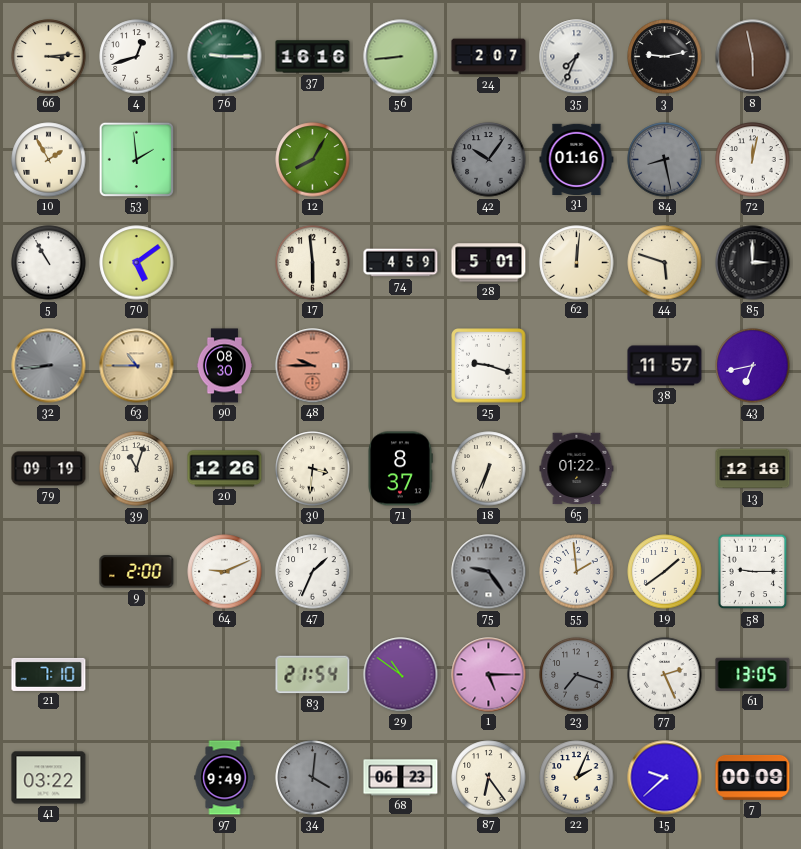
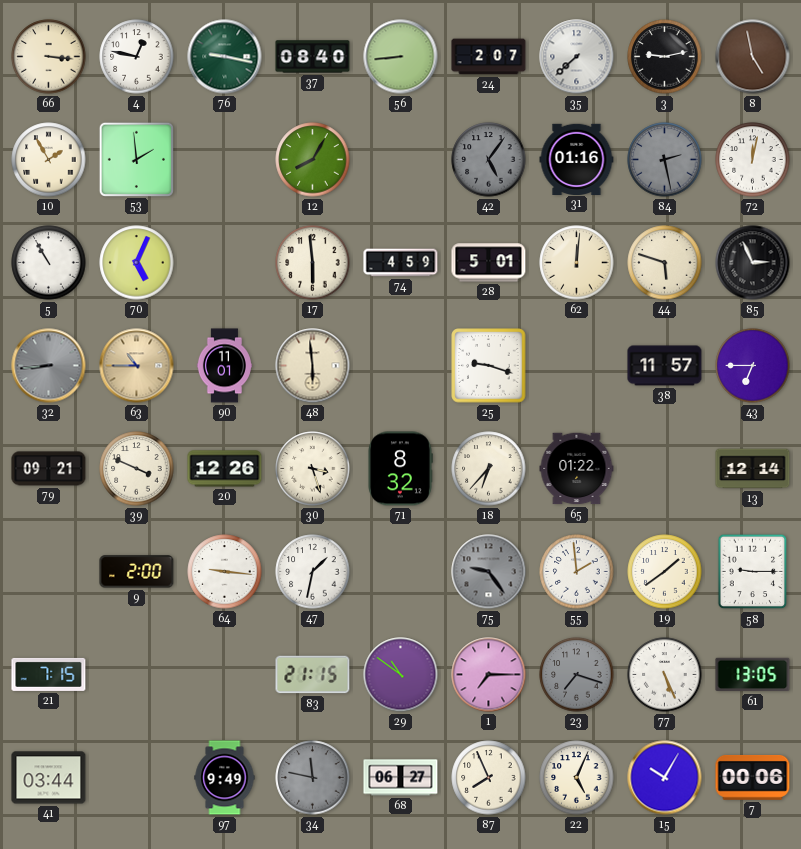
66: 3:14 -> 3:16 (49, 57)
4: 12:42 -> 12:47 (137, 57)
76: 9:15 -> 9:17 (225, 57)
37: 16:16 -> 08:40 (313, 57)
35: 7:34 -> 7:38 (577, 57)
8: 5:58 -> 4:58 (753, 57)
42: 10:06 -> 5:06 (489, 160)
84: 8:28 -> 2:28 (665, 160)
70: 5:09 -> 5:04 (137, 263)
85: 3:00 -> 2:56 (753, 263)
90: 08:30 -> 11:01 (224, 366)
48: 9:45 -> 5:59 (313, 366)
48 dial: salmon -> cream (313, 366)
43: 6:43 -> 6:45 (753, 366)
79: 09:19 -> 09:21 (49, 469)
39: 11:03 -> 3:49 (137, 469)
30: 3:31 -> 3:27 (313, 469)
71: 8:37 -> 8:32 (400, 469)
18: 6:34 -> 6:37 (489, 469)
13: 12:18 -> 12:14 (753, 469)
64: 9:11 -> 9:16 (225, 572)
47: 1:34 -> 1:32 (313, 572)
21: 7:10 -> 7:15 (49, 674)
83: 21:54 -> 21:15 (313, 675)
1: 5:15 -> 7:15 (489, 675)
77: 2:26 -> 5:26 (665, 675)
41: 03:22 -> 03:44 (49, 778)
34: 4:01 -> 11:47 (313, 778)
68: 06:23 -> 06:27 (401, 778)
87: 6:24 -> 7:56 (489, 778)
22: 2:04 -> 5:04 (577, 778)
15: 9:38 -> 10:05 (665, 778)
7: 00:09 -> 00:06 (753, 778)
